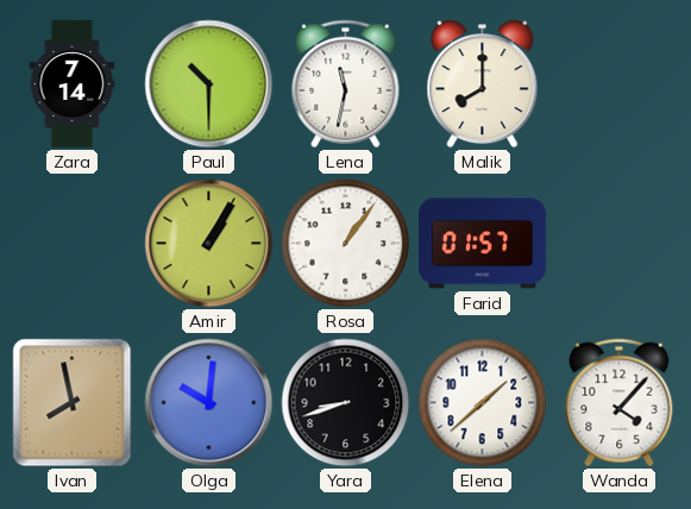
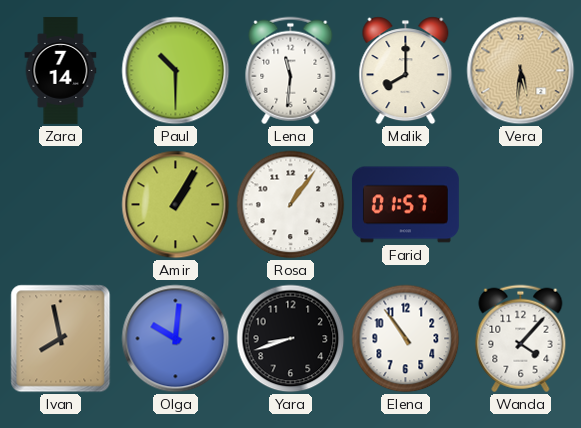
Lena: 11:32 -> 11:31 (291, 71)
Vera: none -> 5:31 (521, 71)
Elena: 1:38 -> 10:54 (406, 339)
